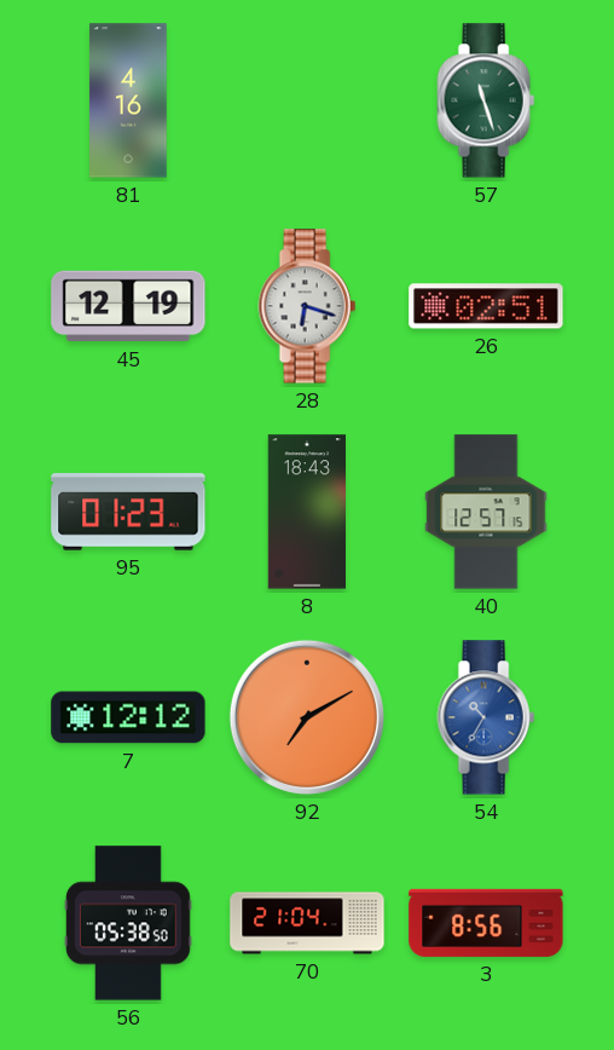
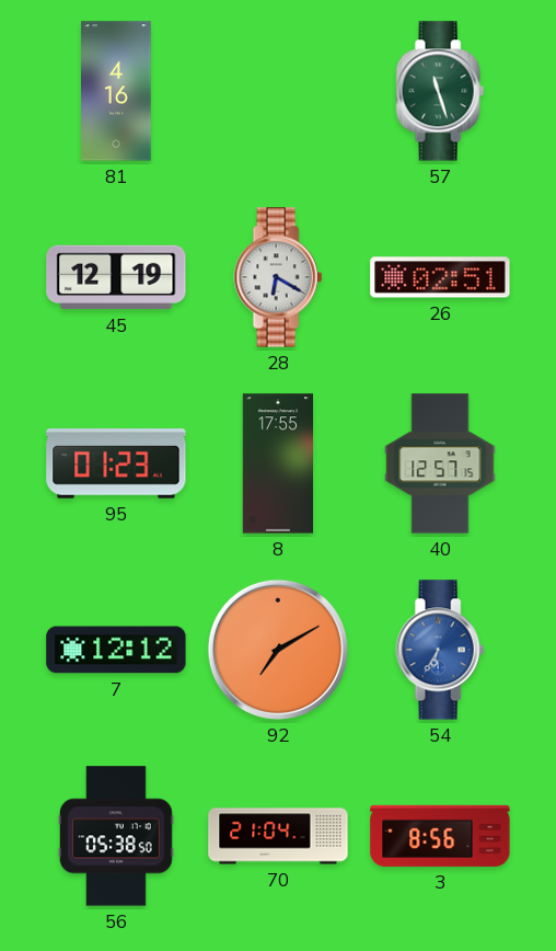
28: 6:18 -> 6:20 (278, 277)
8: 18:43 -> 17:55 (277, 463)
54: 10:35 -> 6:35 (440, 650)
